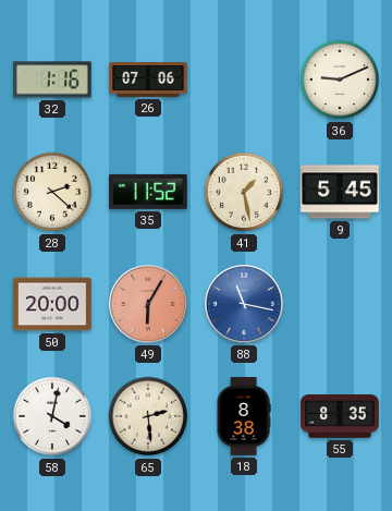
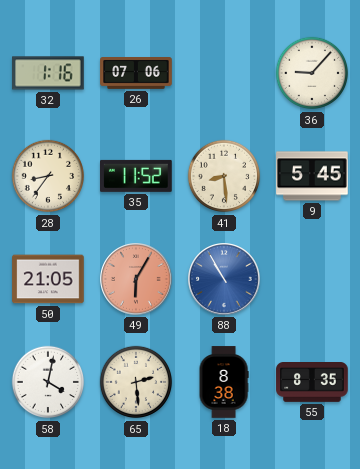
36: 9:11 -> 9:07 (312, 73)
28: 2:22 -> 8:36 (48, 176)
41: 1:28 -> 8:29 (224, 176)
50: 20:00 -> 21:05 (48, 279)
88: 11:17 -> 10:55 (225, 280)
